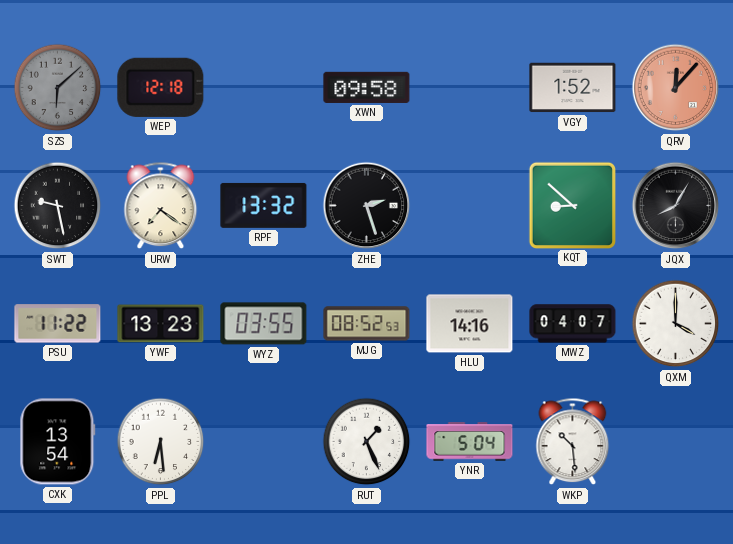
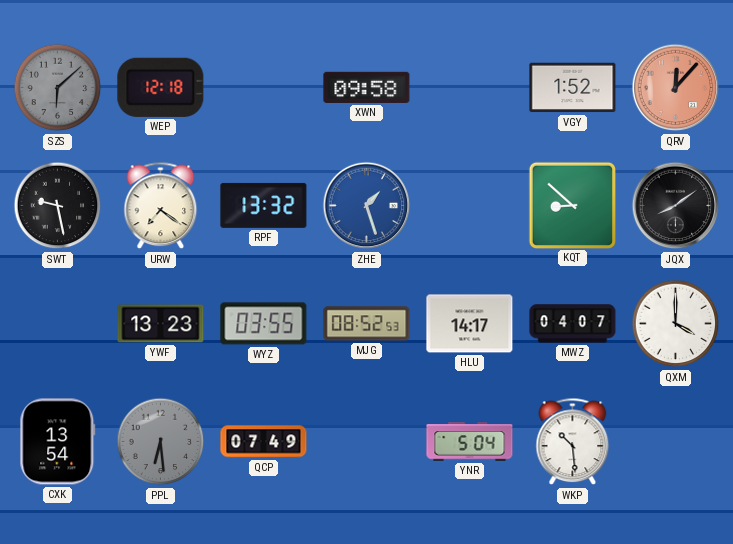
ZHE: 2:27 -> 1:27 (367, 206)
ZHE dial: black -> blue (367, 206)
JQX: 8:05 -> 8:09 (676, 206)
PSU: 11:22 -> none (58, 324)
HLU: 14:16 -> 14:17 (470, 324)
PPL dial: white -> grey (161, 442)
QCP: none -> 07:49 (264, 442)
RUT: 1:26 -> none (367, 442)
